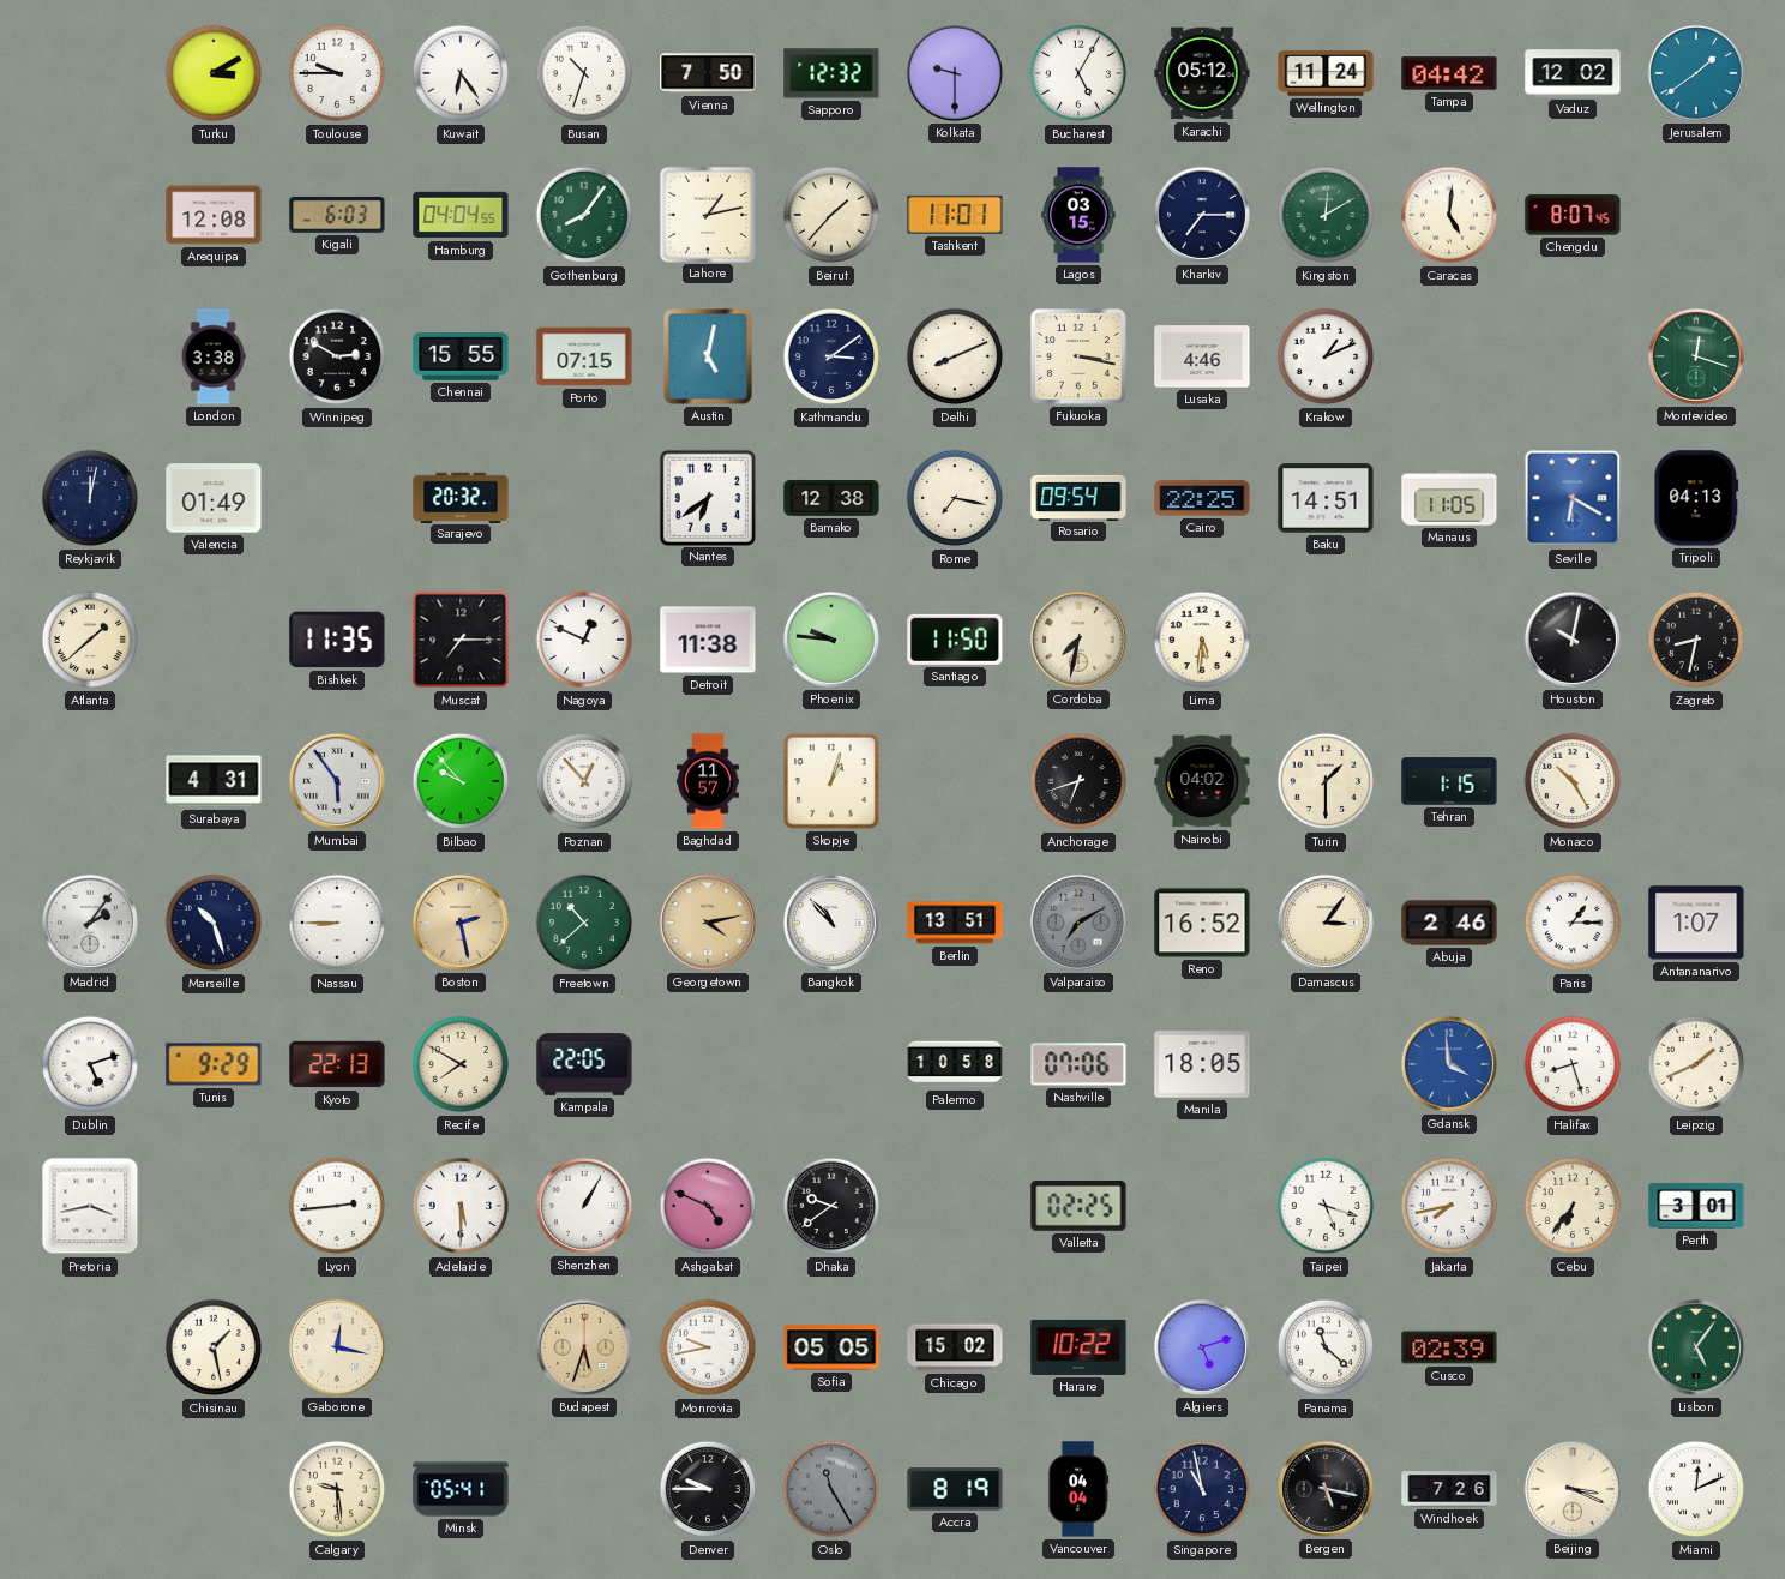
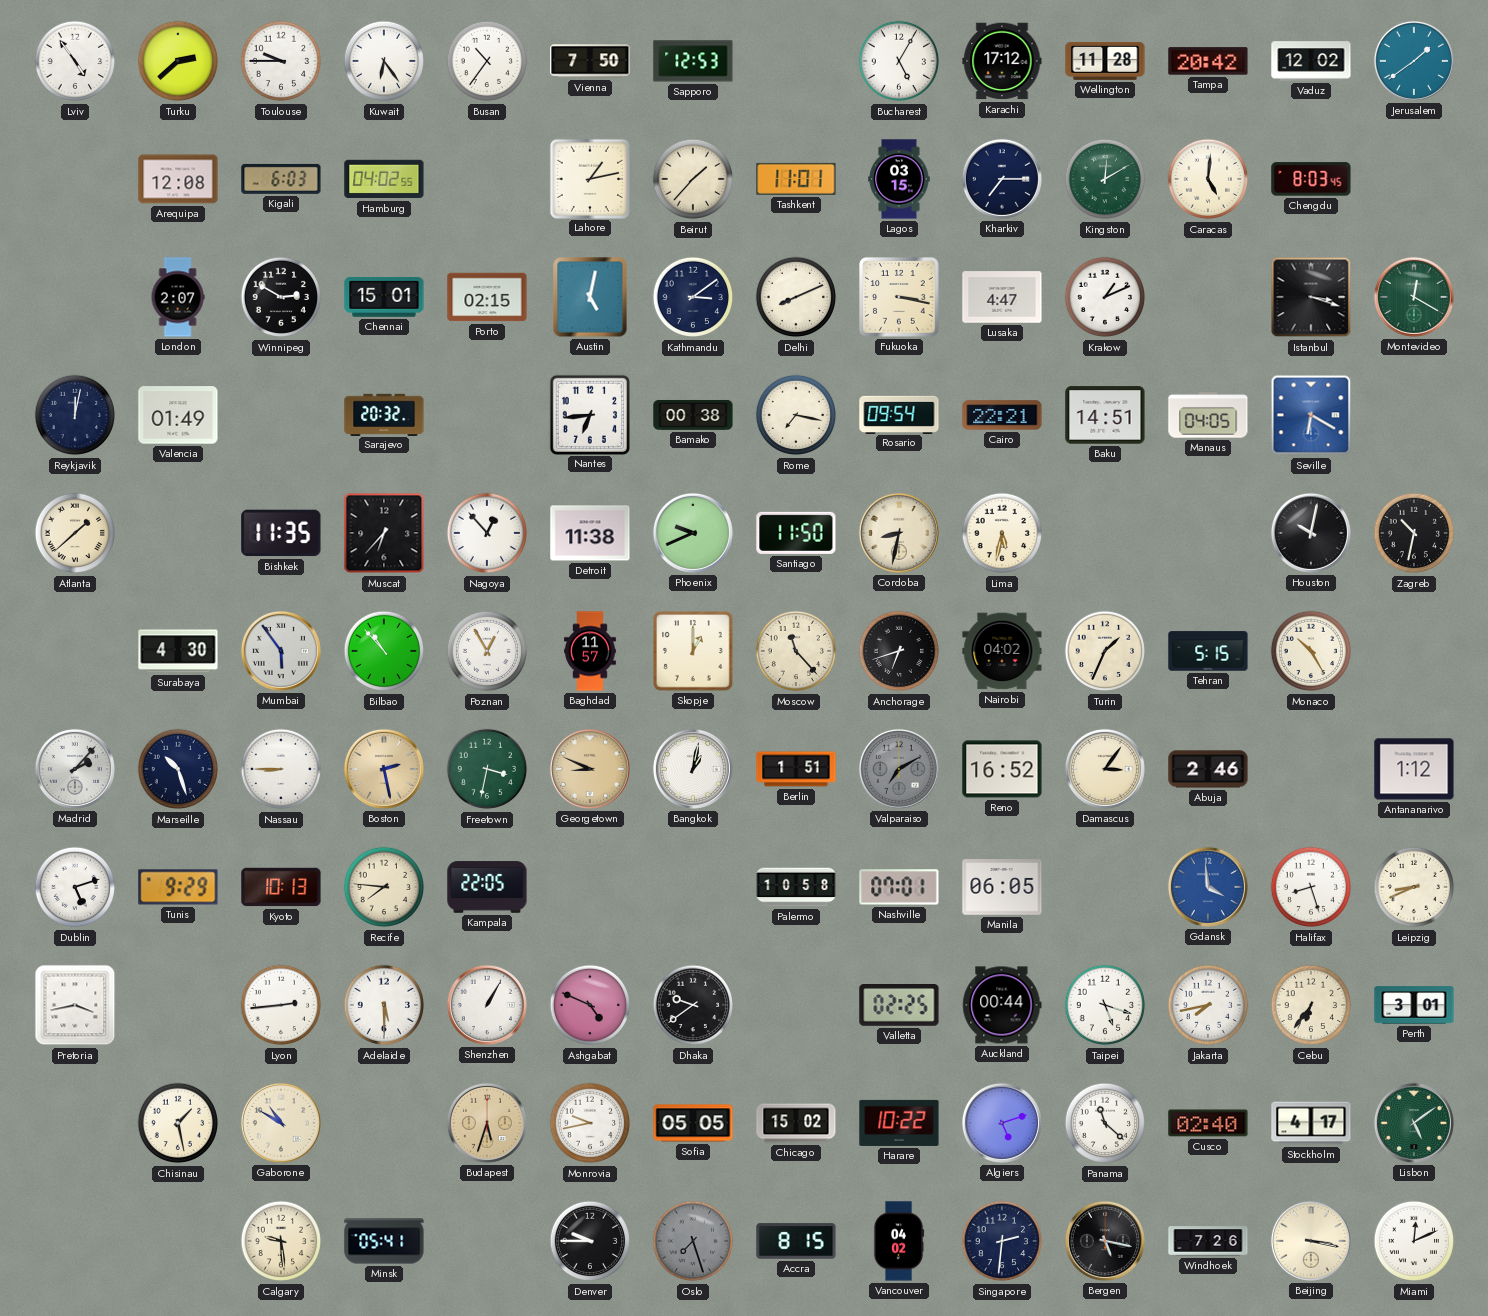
Lviv: none -> 4:54 (75, 61)
Turku: 3:10 -> 2:38 (178, 61)
Busan: 10:33 -> 10:36 (487, 61)
Sapporo: 12:32 -> 12:53 (693, 61)
Kolkata: 9:30 -> none (955, 73)
Karachi: 05:12 -> 17:12 (1002, 61)
Wellington: 11:24 -> 11:28 (1105, 61)
Tampa: 04:42 -> 20:42 (1208, 61)
Hamburg: 04:04 -> 04:02 (384, 179)
Gothenburg: 8:06 -> none (584, 215)
Chengdu: 8:07 -> 8:03 (1311, 179)
London: 3:38 -> 2:07 (178, 297)
Chennai: 15:55 -> 15:01 (384, 298)
Porto: 07:15 -> 02:15 (487, 297)
Lusaka: 4:46 -> 4:47 (1002, 297)
Istanbul: none -> 3:18 (1311, 297)
Montevideo: 12:18 -> 12:20 (1414, 297)
Nantes: 6:39 -> 6:44 (589, 414)
Bamako: 12:38 -> 00:38 (693, 415)
Cairo: 22:25 -> 22:21 (1002, 415)
Manaus: 11:05 -> 04:05 (1208, 415)
Tripoli: 04:13 -> none (1696, 498)
Muscat: 7:15 -> 6:37 (384, 533)
Nagoya: 12:49 -> 12:53 (487, 533)
Phoenix: 9:46 -> 9:41 (693, 533)
Cordoba: 7:32 -> 8:32 (899, 533)
Lima: 5:31 -> 5:32 (1002, 533)
Zagreb: 8:32 -> 10:32 (1414, 533)
Surabaya: 4:31 -> 4:30 (178, 651)
Bilbao: 9:53 -> 10:53 (384, 651)
Poznan: 12:53 -> 12:55 (487, 651)
Skopje: 1:03 -> 1:00 (694, 652)
Moscow: none -> 11:23 (796, 651)
Turin: 1:30 -> 1:34 (1105, 651)
Tehran: 1:15 -> 5:15 (1208, 651)
Madrid: 2:06 -> 2:07 (75, 769)
Freetown: 10:38 -> 3:32 (487, 769)
Georgetown: 4:13 -> 8:49 (590, 769)
Bangkok: 10:53 -> 1:02 (693, 769)
Berlin: 13:51 -> 1:51 (796, 769)
Paris: 1:15 -> none (1573, 923)
Antananarivo: 1:07 -> 1:12 (1414, 769)
Kyoto: 22:13 -> 10:13 (281, 887)
Recife: 7:50 -> 7:46 (384, 887)
Nashville: 07:06 -> 07:01 (899, 887)
Manila: 18:05 -> 06:05 (1002, 887)
Leipzig: 1:41 -> 8:41 (1414, 887)
Auckland: none -> 00:44 (1002, 1005)
Gaborone: 12:17 -> 10:50 (281, 1123)
Cusco: 02:39 -> 02:40 (1208, 1123)
Stockholm: none -> 4:17 (1311, 1123)
Lisbon: 5:06 -> 5:09 (1414, 1123)
Oslo: 11:25 -> 7:27 (693, 1241)
Accra: 8:19 -> 8:15 (796, 1241)
Vancouver: 04:04 -> 04:02 (899, 1241)
Singapore: 10:58 -> 2:31 (1002, 1241)
Beijing: 3:19 -> 3:17 (1311, 1241)
